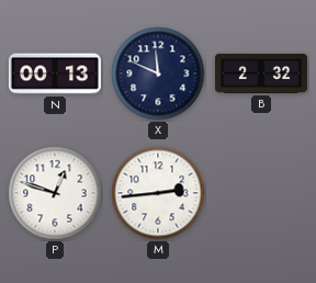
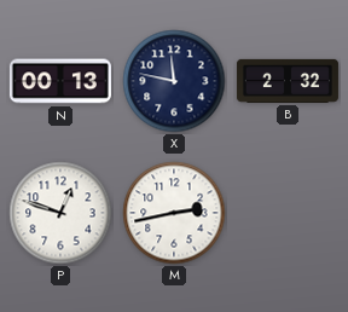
X: 11:49 -> 11:47 (174, 81)
M: 2:44 -> 2:43 (174, 213)
